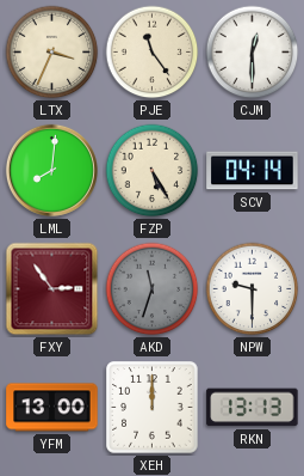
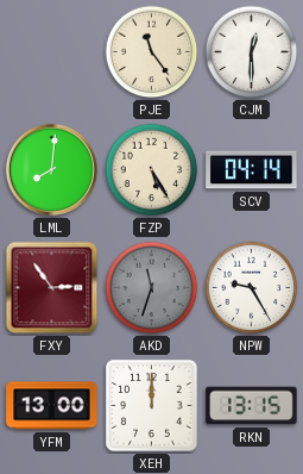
LTX: 3:34 -> none (52, 53)
NPW: 9:30 -> 9:25 (252, 288)
RKN: 13:13 -> 13:15 (252, 406)
